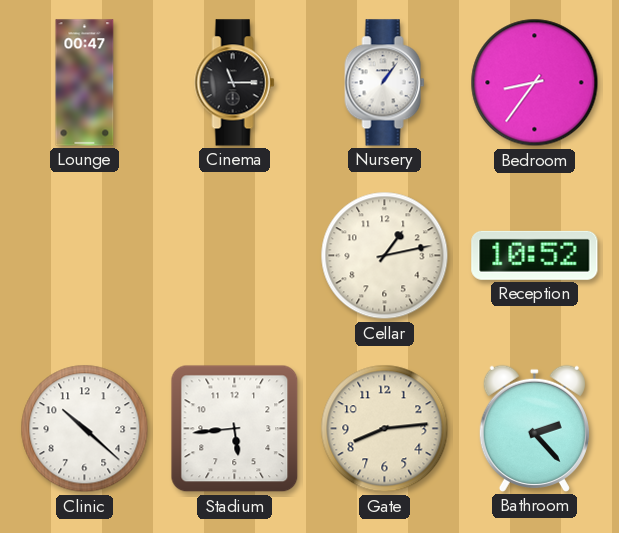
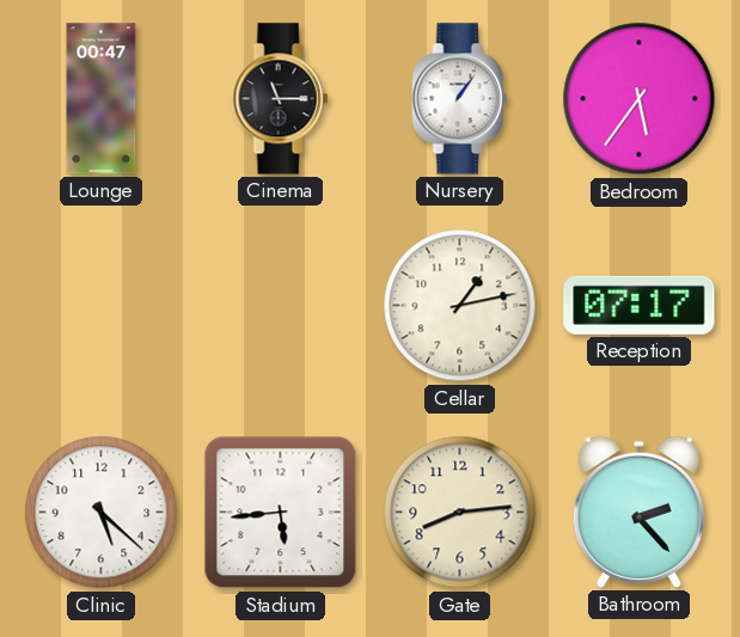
Bedroom: 8:36 -> 5:36 (640, 99)
Reception: 10:52 -> 07:17 (640, 305)
Clinic: 10:22 -> 5:22 (102, 513)
